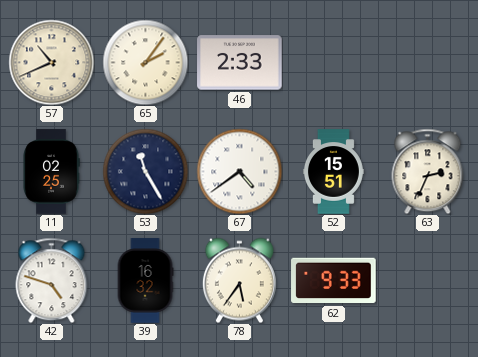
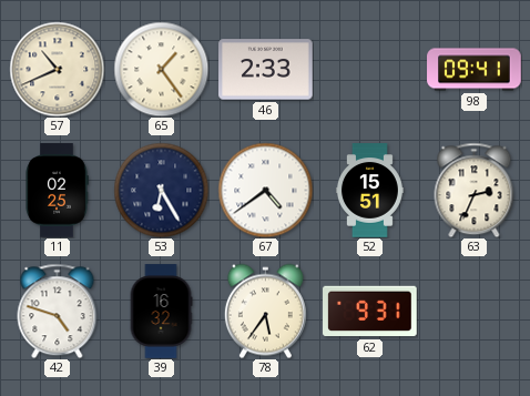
65: 2:06 -> 1:24 (161, 69)
98: none -> 09:41 (475, 70)
53: 11:25 -> 6:25 (161, 190)
62: 9:33 -> 9:31 (370, 312)
